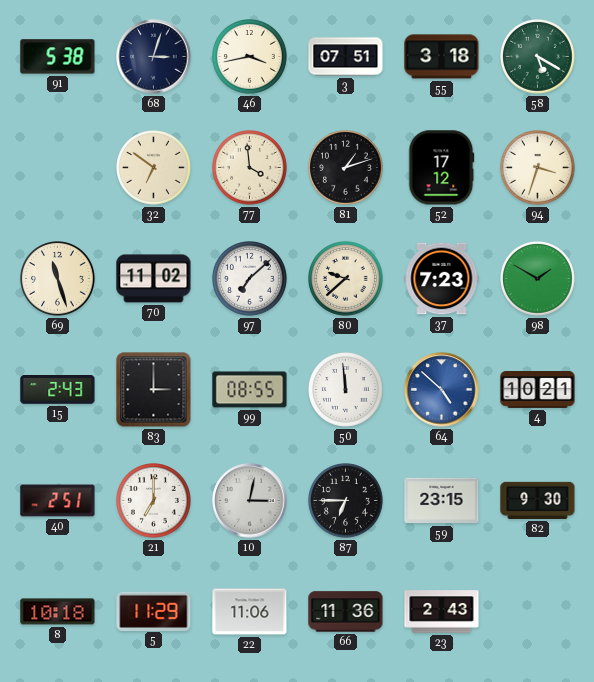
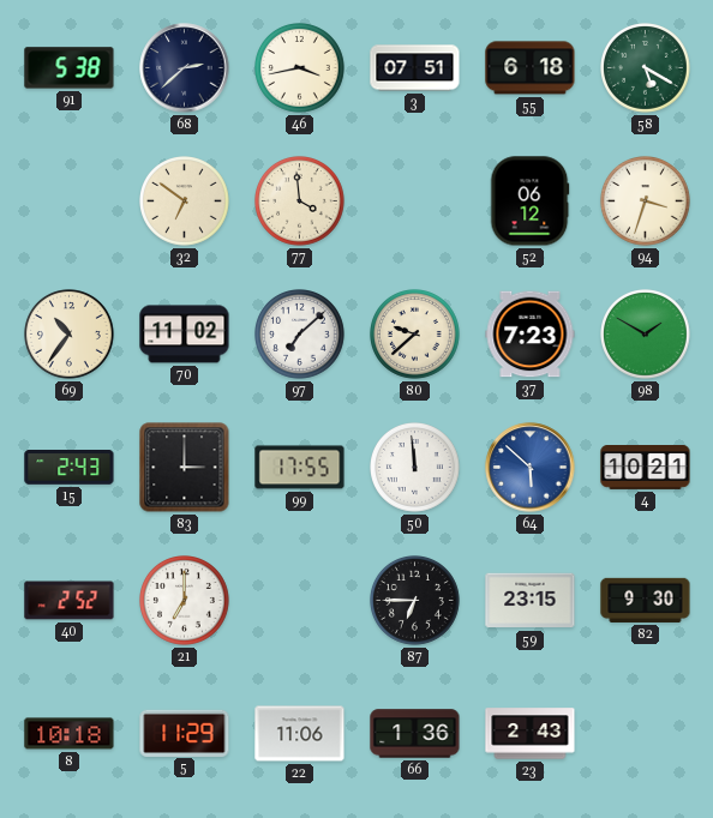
68: 3:03 -> 2:38 (185, 68)
55: 3:18 -> 6:18 (531, 68)
81: 1:12 -> none (346, 168)
52: 17:12 -> 06:12 (529, 202)
69: 11:27 -> 10:36 (70, 335)
99: 08:55 -> 17:55 (300, 468)
64: 4:52 -> 5:52 (531, 468)
40: 2:51 -> 2:52 (70, 601)
10: 3:02 -> none (250, 501)
66: 11:36 -> 1:36 (415, 734)
